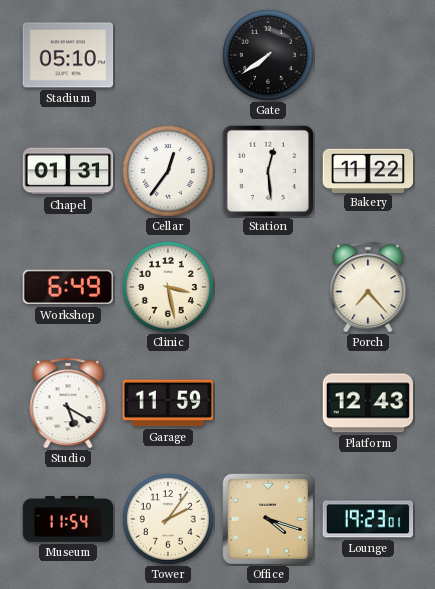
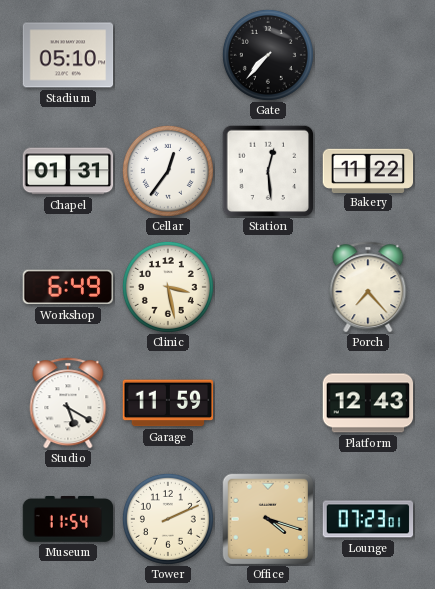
Gate: 7:39 -> 7:37 (268, 55)
Tower: 2:06 -> 2:11 (168, 519)
Lounge: 19:23 -> 07:23 (368, 519)
